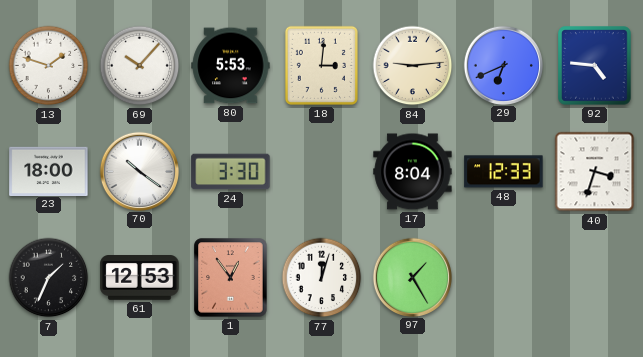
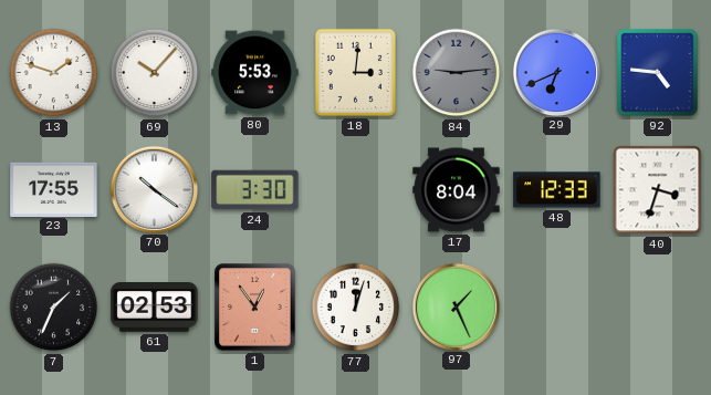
84 dial: cream -> grey (457, 73)
23: 18:00 -> 17:55 (54, 189)
61: 12:53 -> 02:53 (155, 308)
97: 1:25 -> 1:26 (456, 306)
